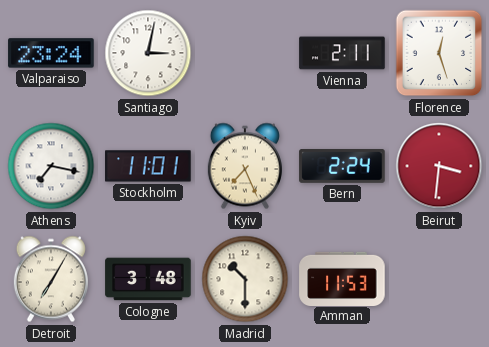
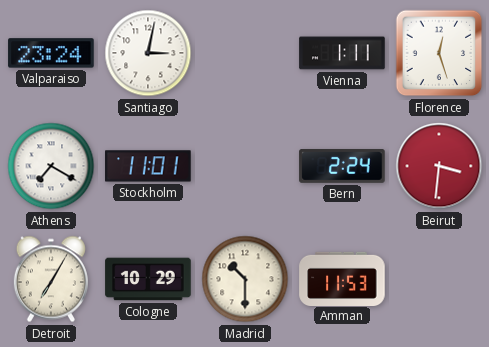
Vienna: 2:11 -> 1:11 (342, 53)
Athens: 7:17 -> 7:20 (51, 166)
Kyiv: 7:26 -> none (245, 166)
Cologne: 3:48 -> 10:29 (148, 279)
